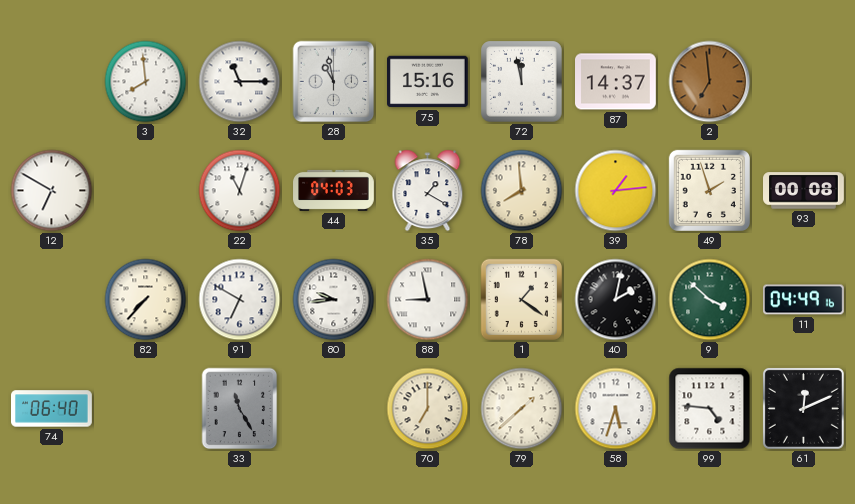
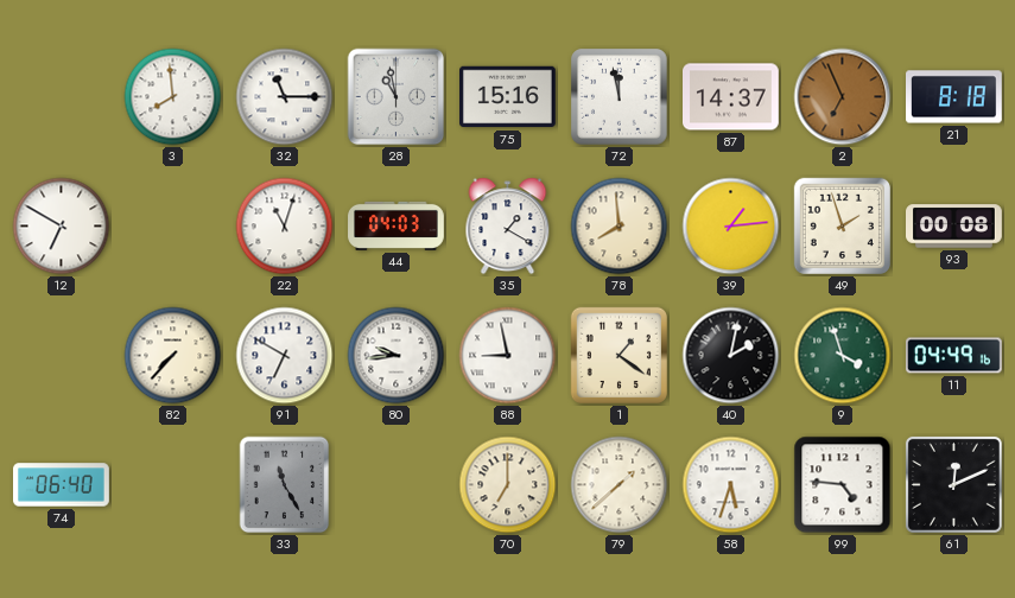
2: 6:59 -> 6:56 (843, 97)
21: none -> 8:18 (954, 97)
9: 3:52 -> 3:57 (843, 356)
